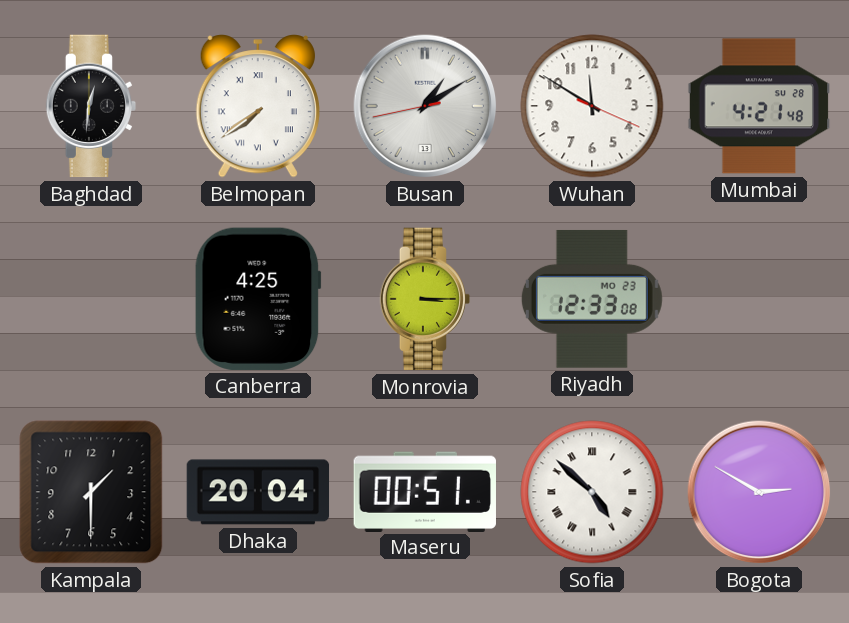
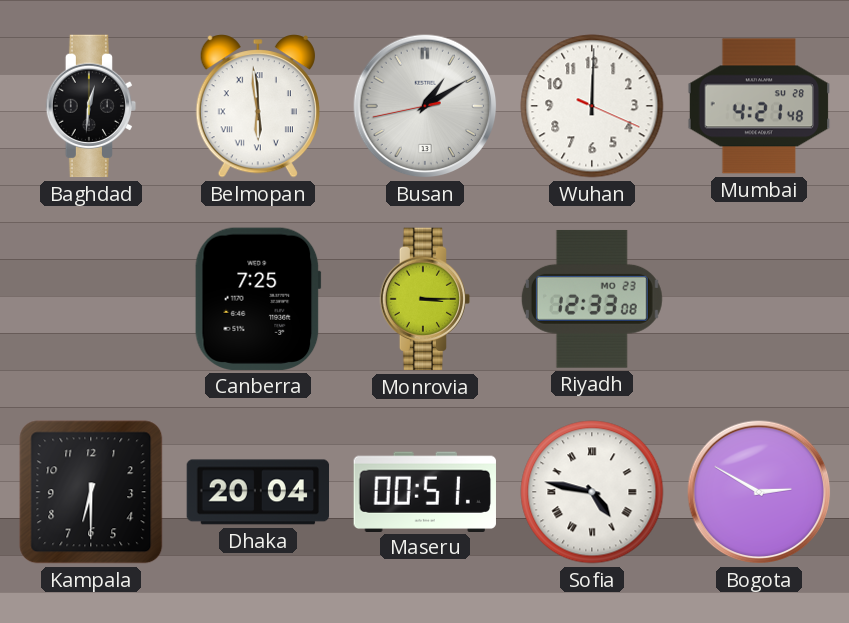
Belmopan: 7:39 -> 5:59 (258, 106)
Wuhan: 11:50 -> 12:00 (592, 106)
Canberra: 4:25 -> 7:25 (258, 299)
Kampala: 1:30 -> 6:30 (91, 492)
Sofia: 4:52 -> 4:47 (592, 492)
